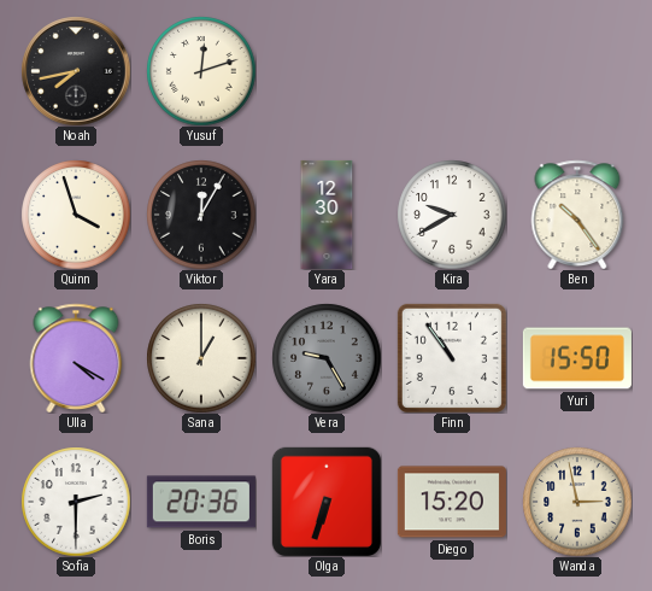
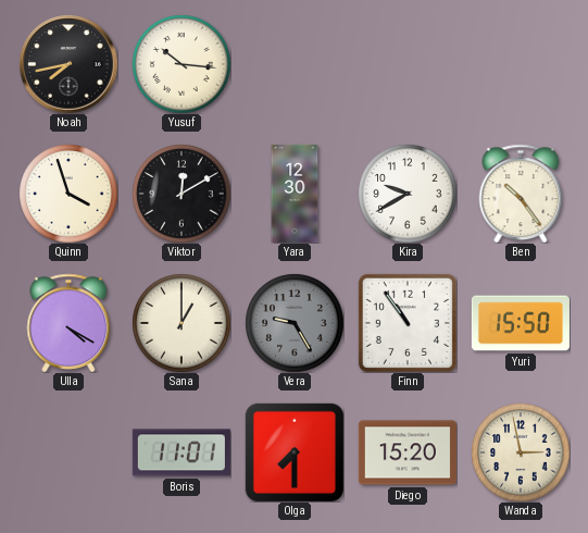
Yusuf: 12:12 -> 10:16 (182, 64)
Viktor: 12:05 -> 12:10 (182, 194)
Sofia: 2:30 -> none (76, 502)
Boris: 20:36 -> 11:01 (182, 453)
Olga: 6:33 -> 7:30 (295, 453)
